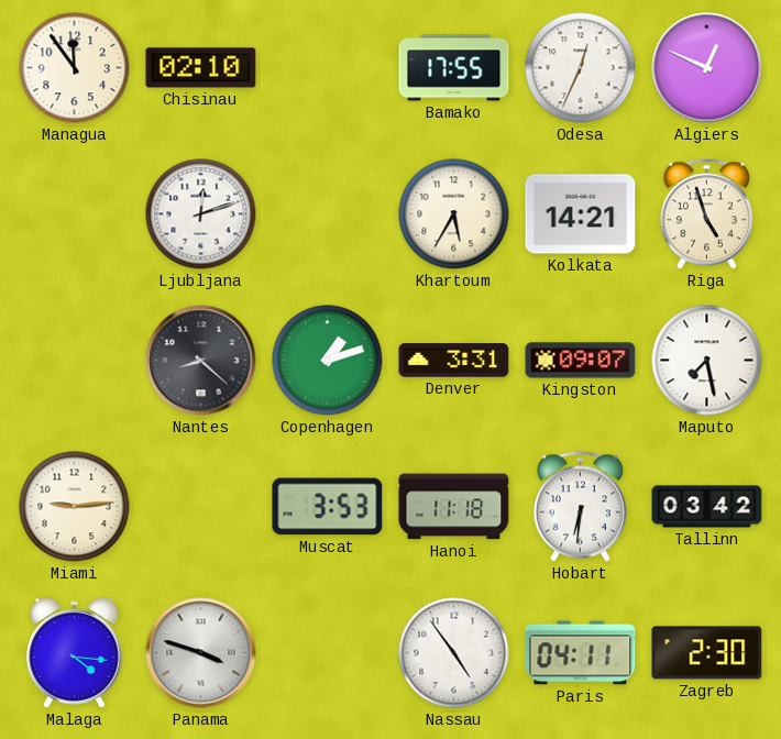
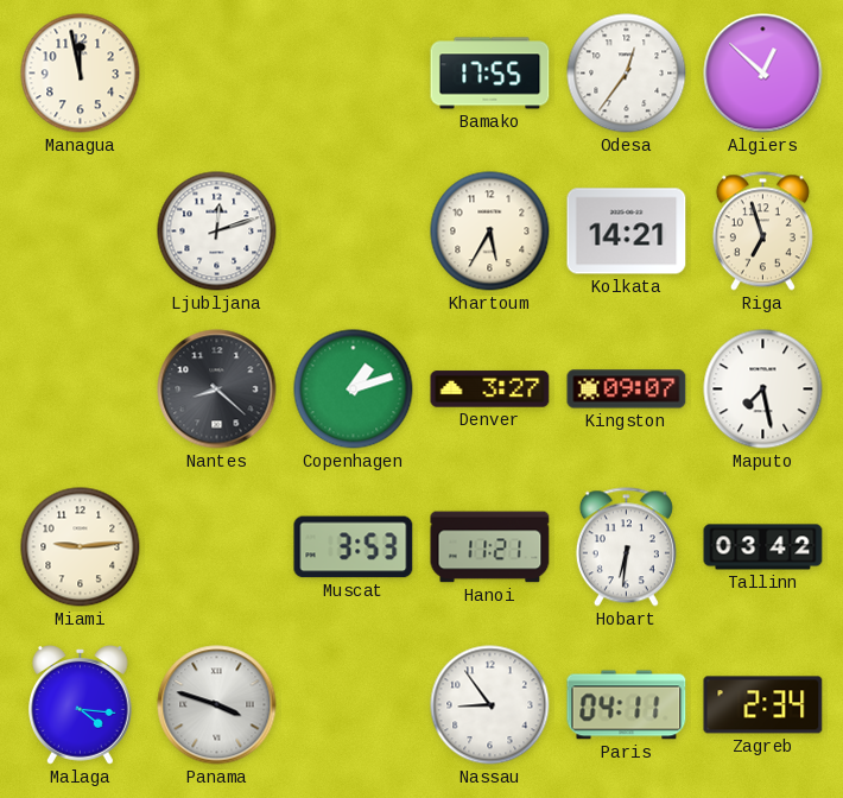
Managua: 11:54 -> 11:58 (81, 74)
Chisinau: 02:10 -> none (201, 68)
Odesa: 12:34 -> 12:36 (627, 74)
Algiers: 12:49 -> 12:52 (763, 74)
Riga: 4:57 -> 6:57 (762, 232)
Denver: 3:31 -> 3:27 (490, 389)
Hanoi: 11:18 -> 11:21 (490, 547)
Nassau: 4:54 -> 8:54 (490, 705)
Zagreb: 2:30 -> 2:34 (763, 705)
